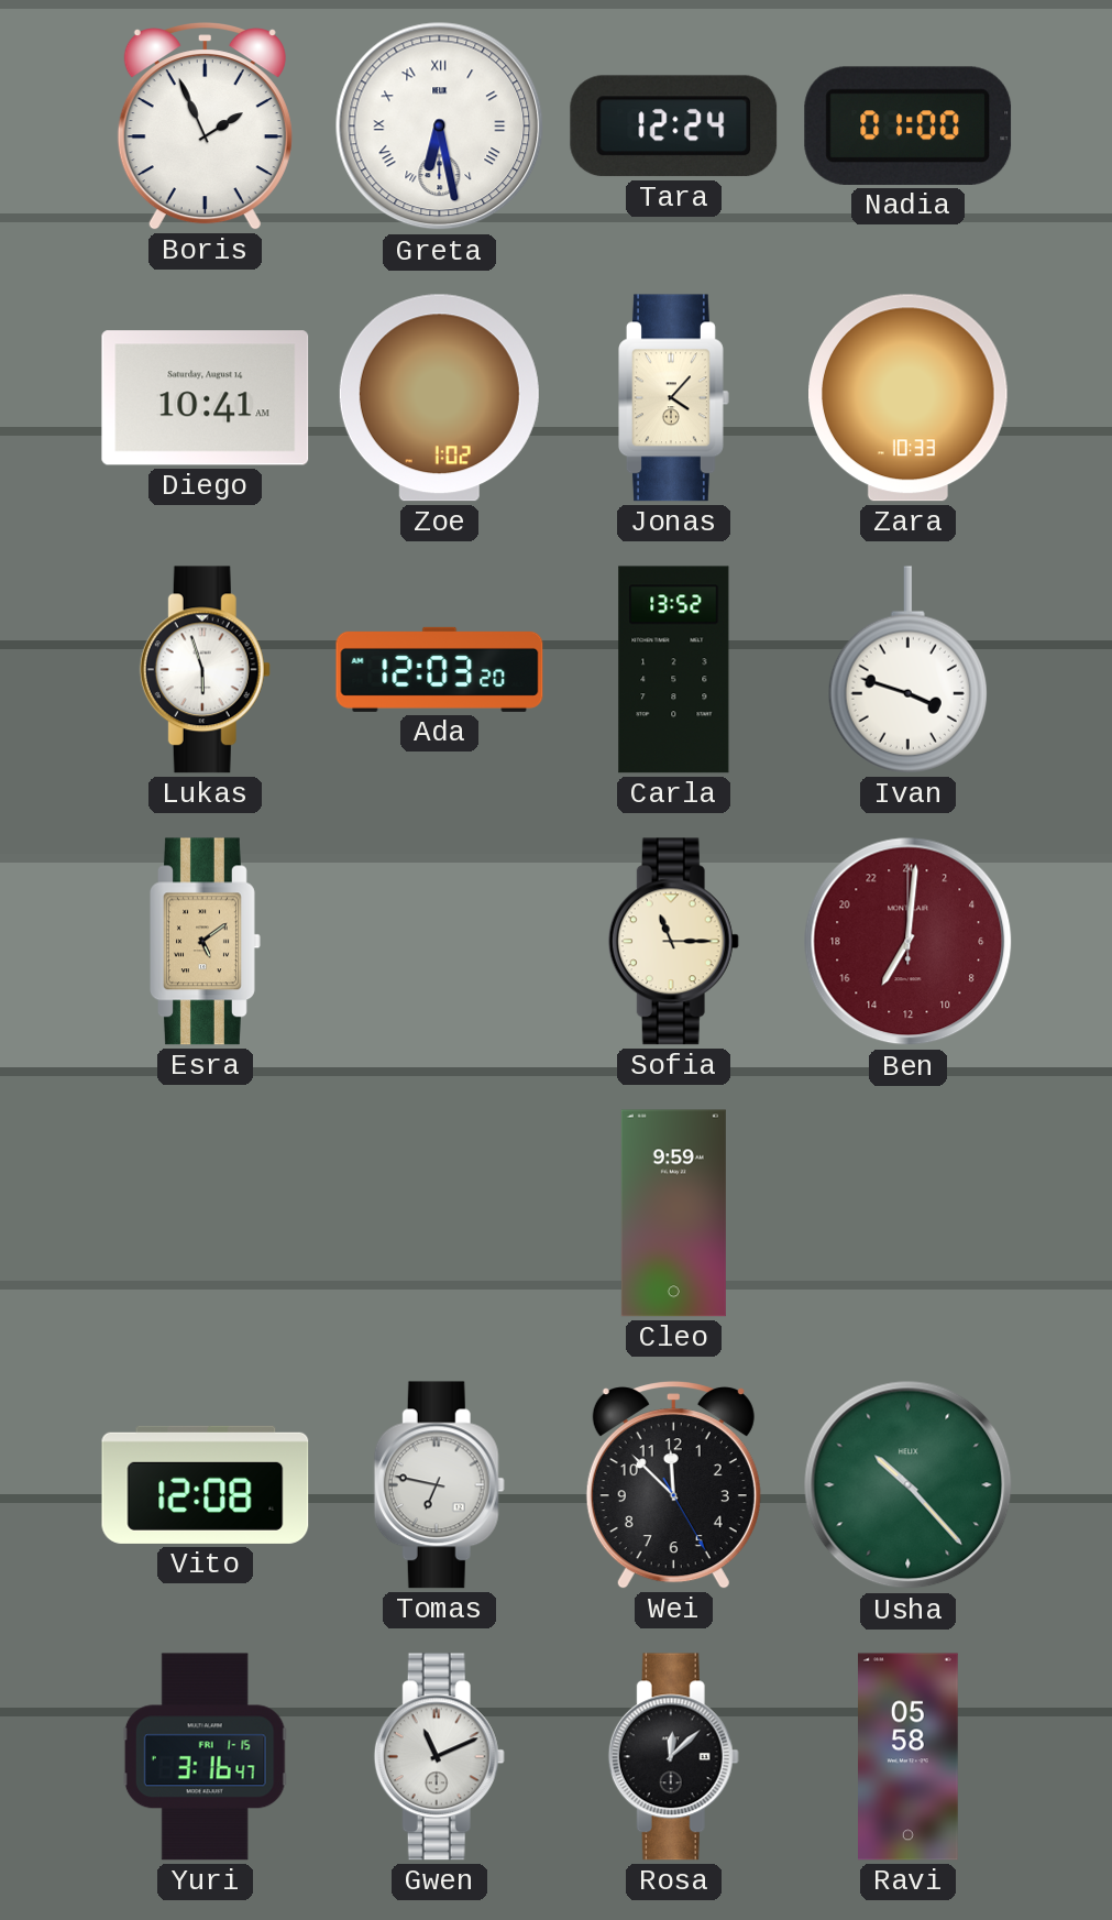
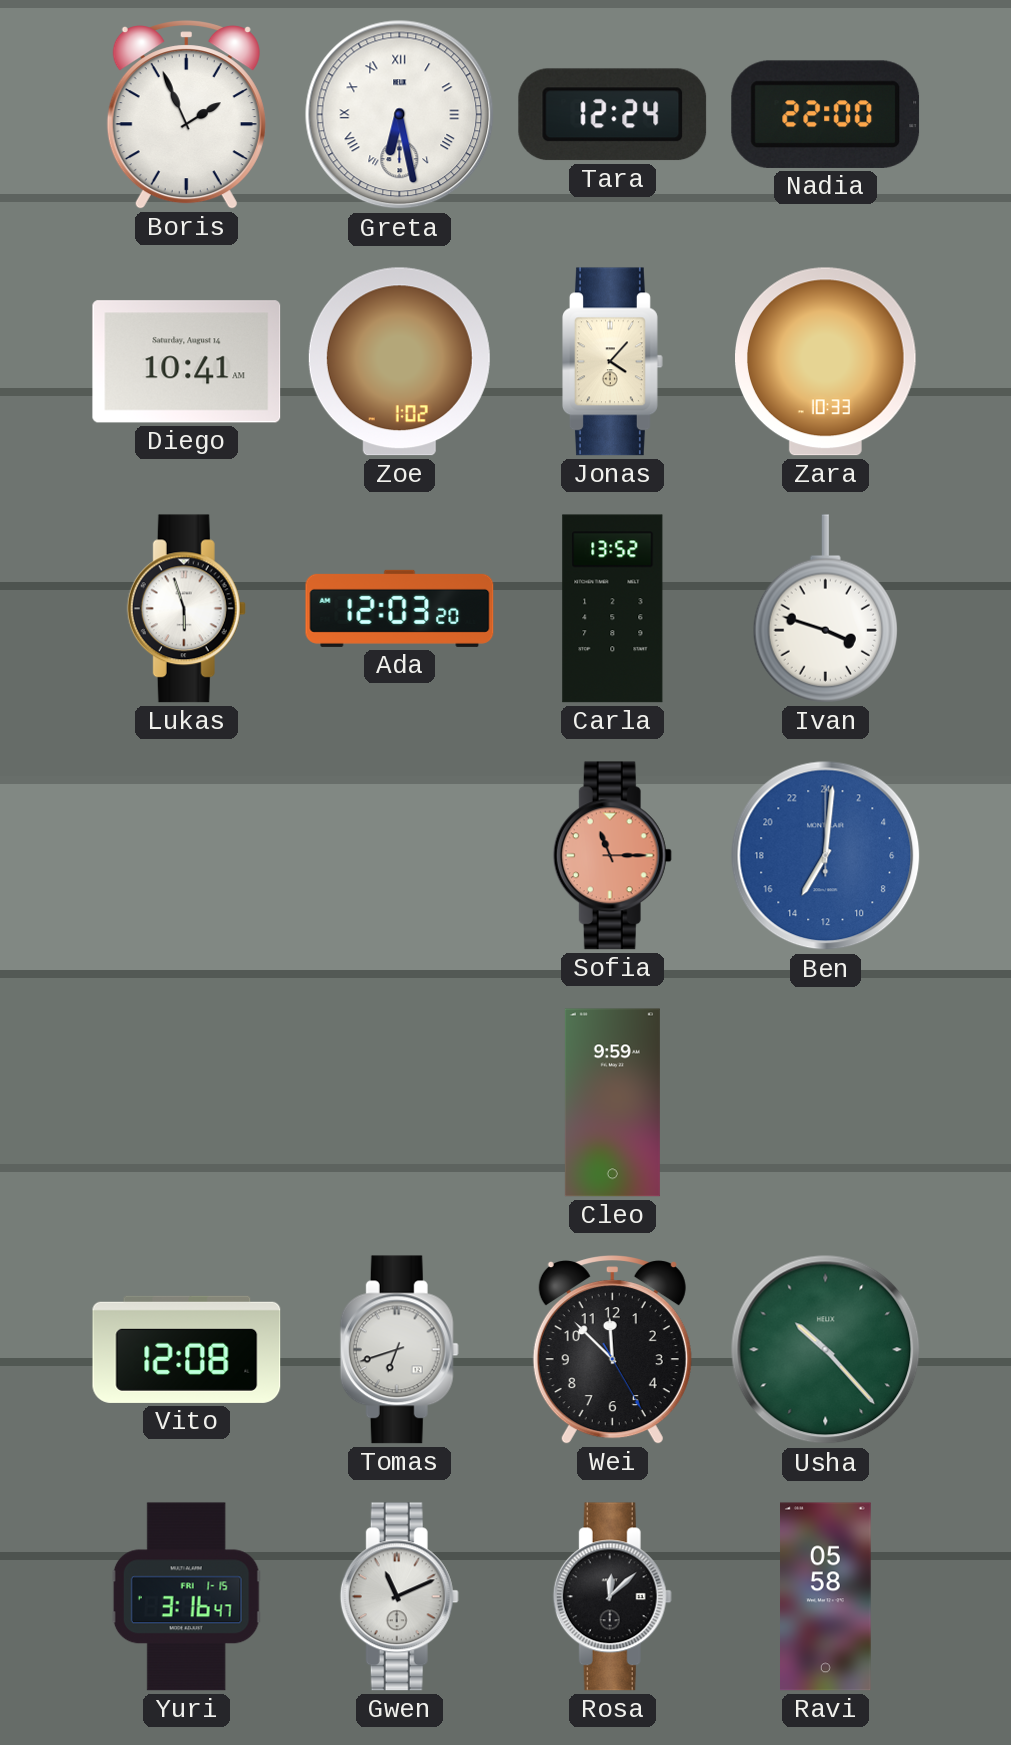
Nadia: 01:00 -> 22:00 (826, 114)
Esra: 5:09 -> none (206, 942)
Sofia dial: cream -> salmon (612, 856)
Ben dial: burgundy -> blue (826, 856)
Tomas: 6:47 -> 6:42 (399, 1350)
